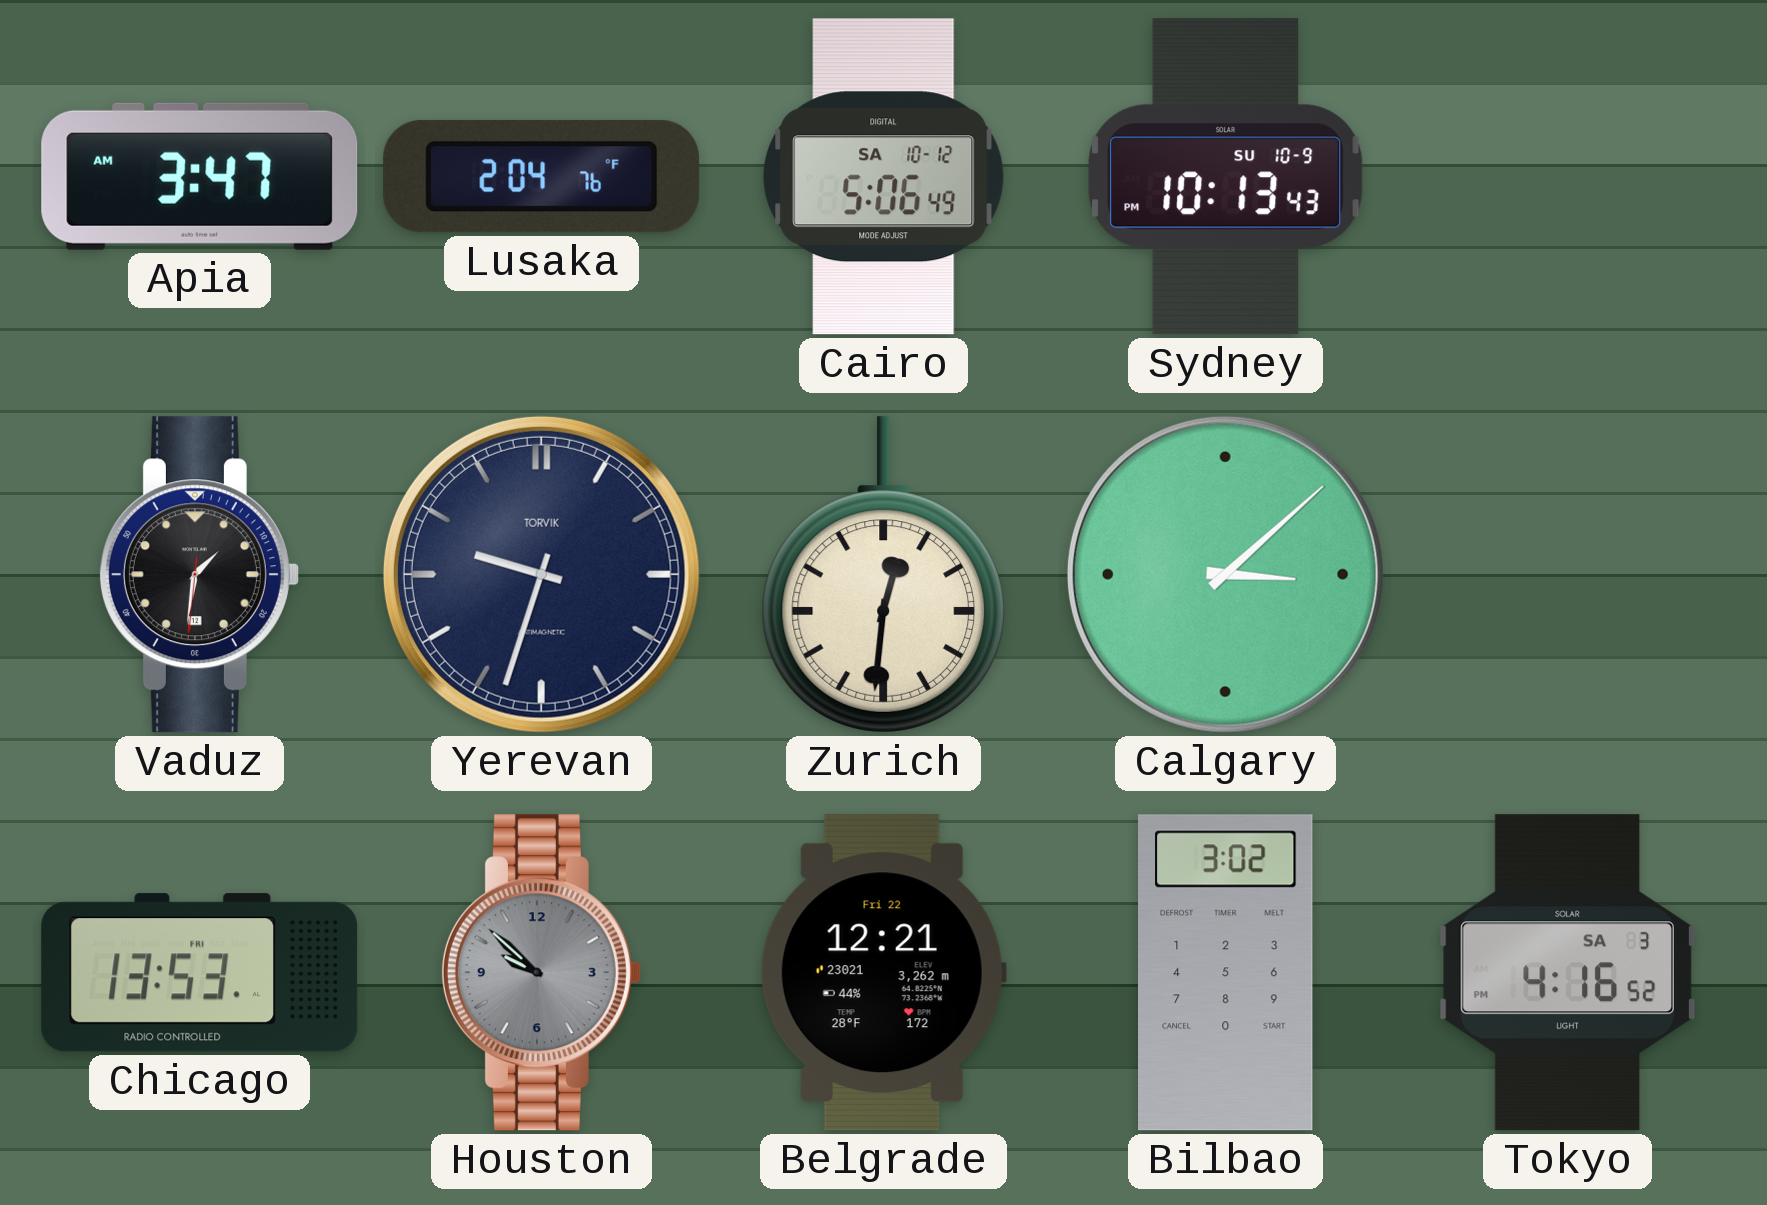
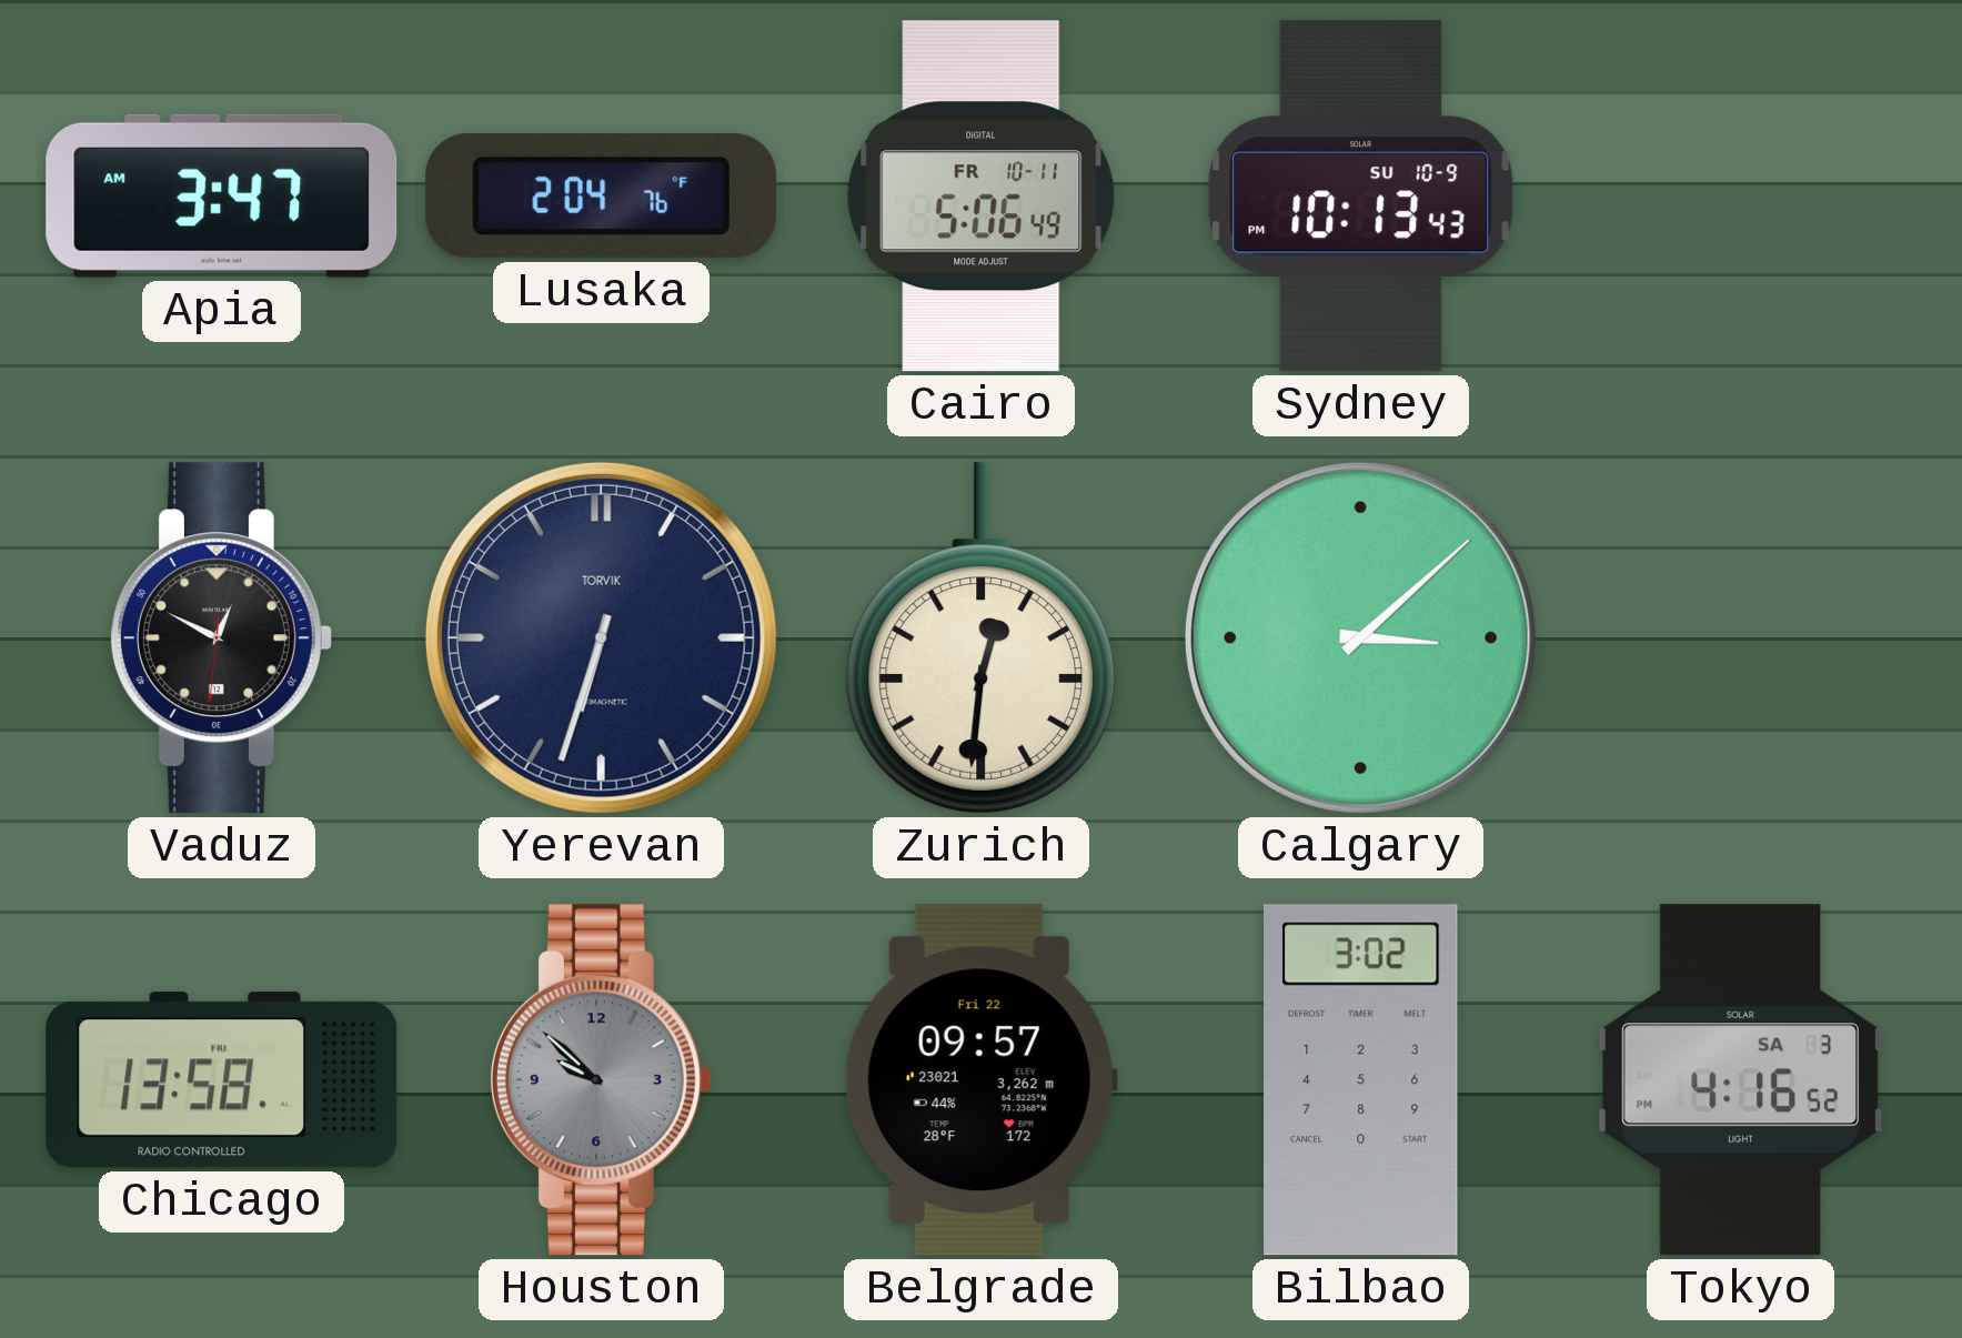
Cairo date: SA 10-12 -> FR 10-11 (982, 197)
Vaduz: 1:31 -> 12:49 (221, 638)
Yerevan: 9:33 -> 6:33 (601, 637)
Chicago: 13:53 -> 13:58 (222, 1080)
Belgrade: 12:21 -> 09:57 (980, 1080)
